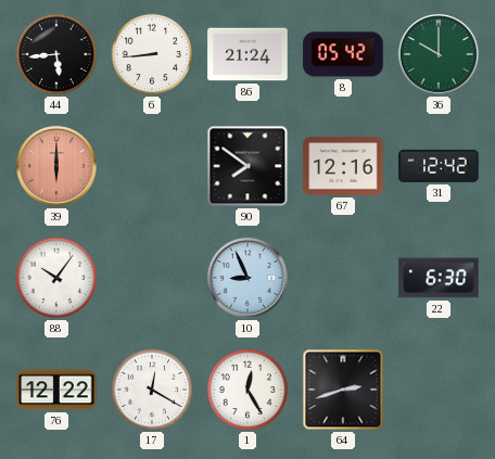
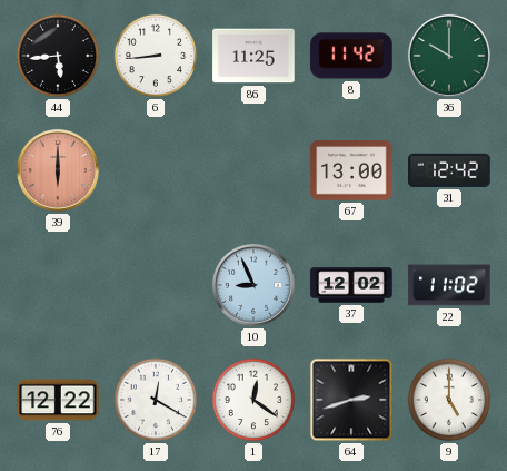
86: 21:24 -> 11:25 (254, 56)
8: 05:42 -> 11:42 (351, 56)
90: 7:51 -> none (247, 166)
67: 12:16 -> 13:00 (351, 170)
88: 10:06 -> none (56, 278)
37: none -> 12:02 (351, 285)
22: 6:30 -> 11:02 (449, 285)
1: 12:25 -> 12:21 (254, 400)
9: none -> 5:00 (449, 400)
